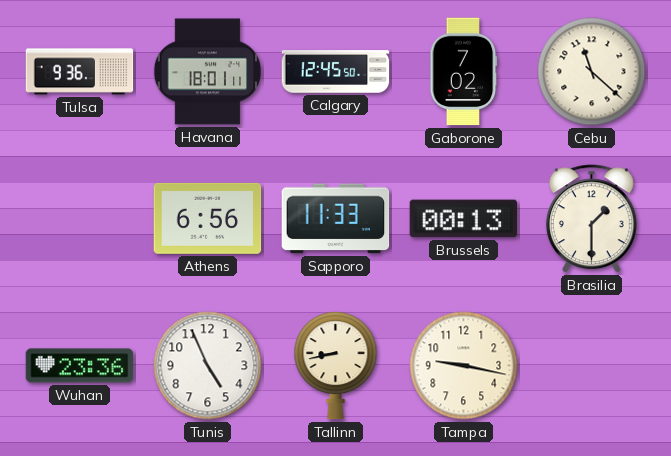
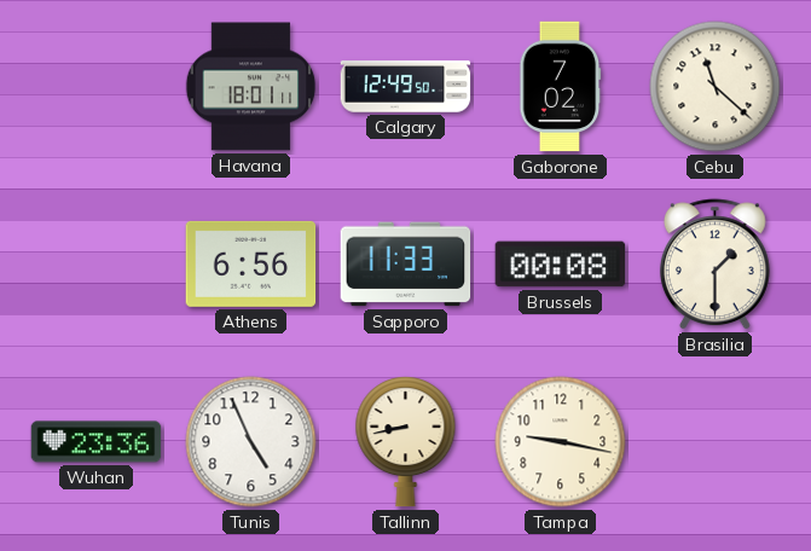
Tulsa: 9:36 -> none (80, 72)
Calgary: 12:45 -> 12:49 (406, 87)
Brussels: 00:13 -> 00:08 (561, 265)
